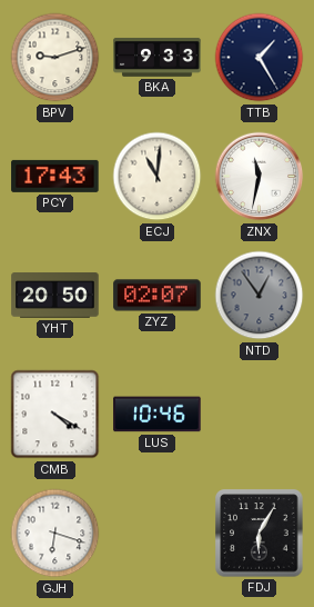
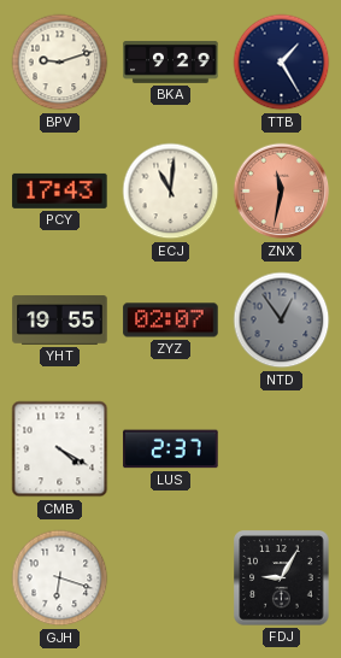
BKA: 9:33 -> 9:29 (171, 61)
ZNX dial: white -> salmon (282, 192)
YHT: 20:50 -> 19:55 (60, 321)
LUS: 10:46 -> 2:37 (171, 450)
FDJ: 6:05 -> 9:05 (282, 578)
